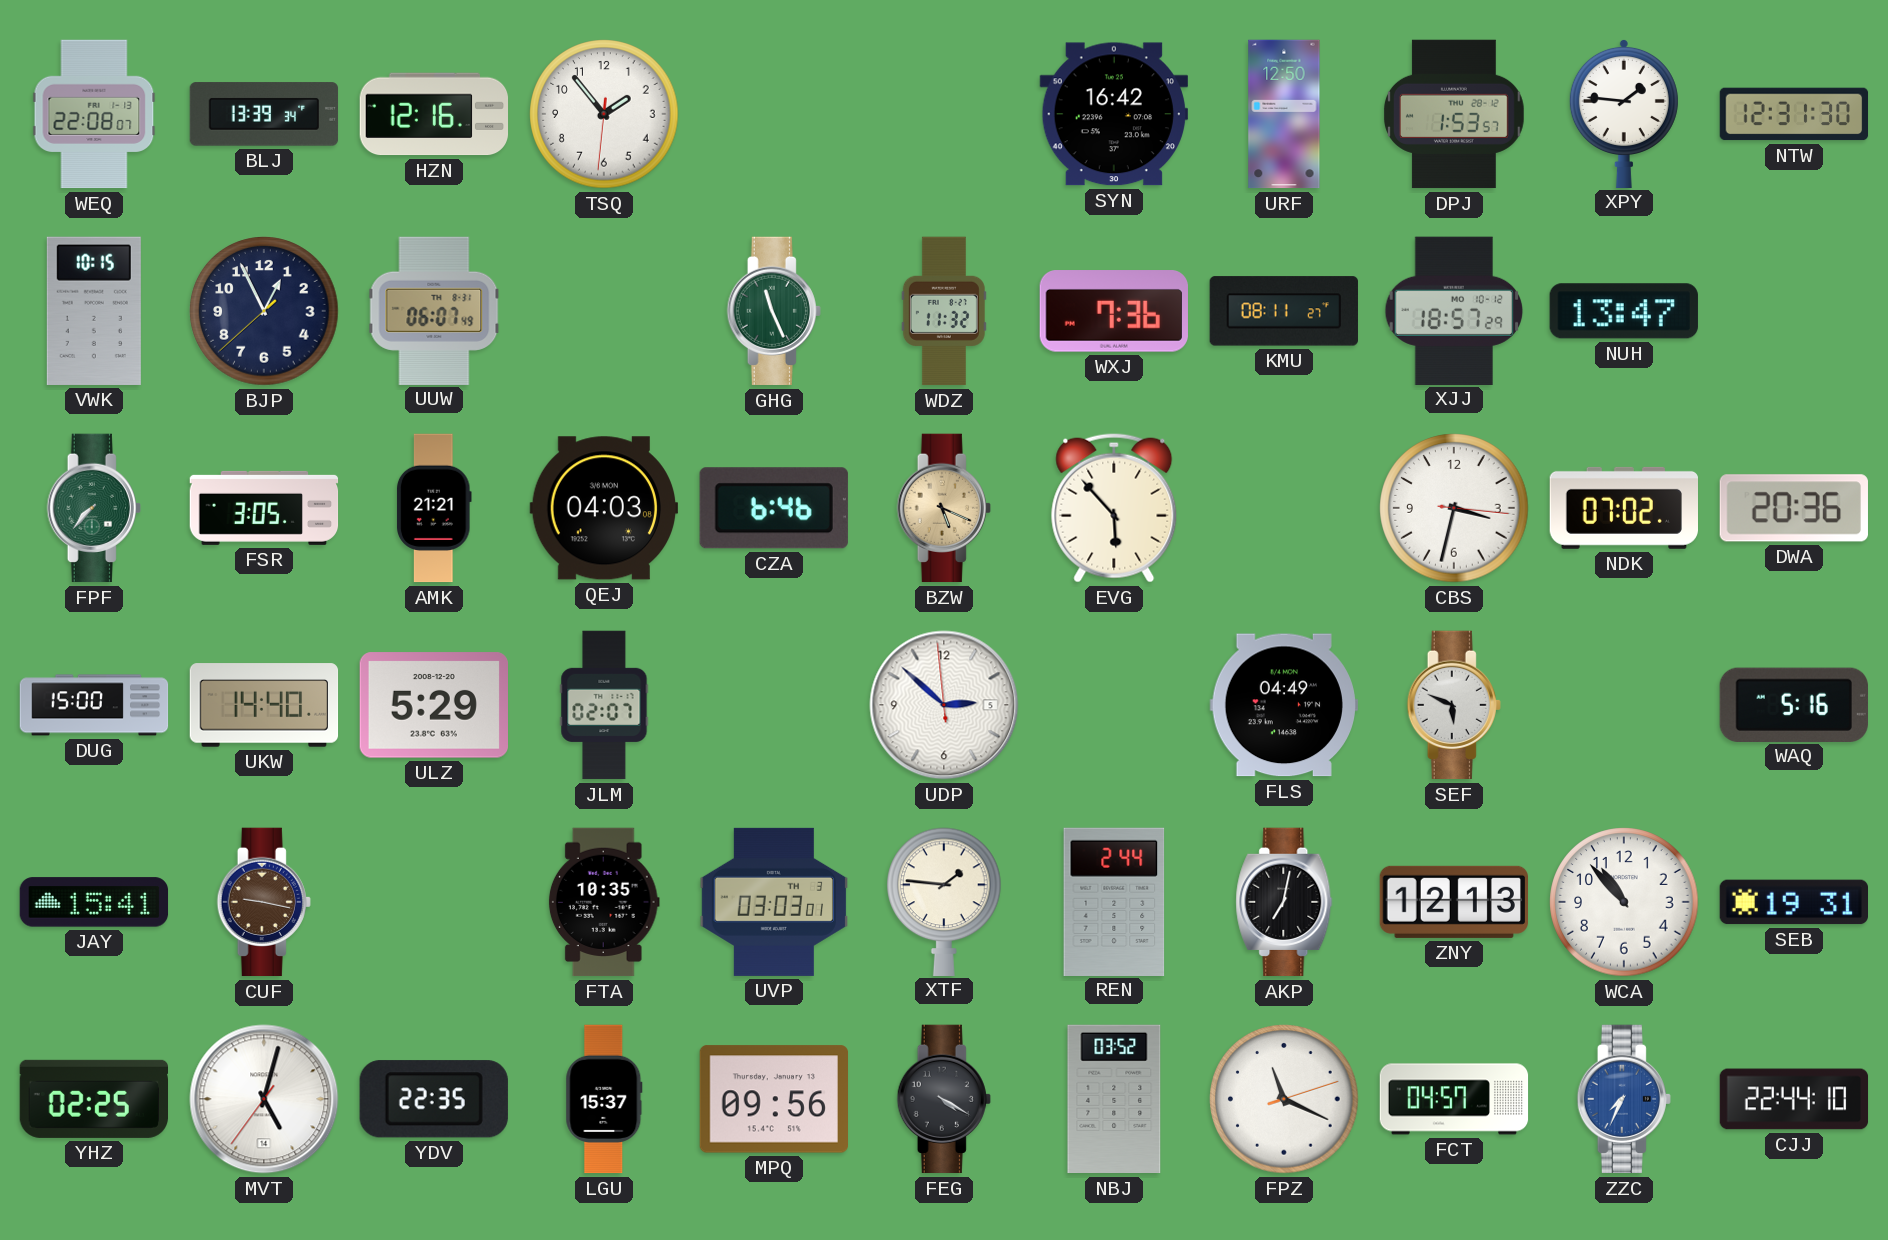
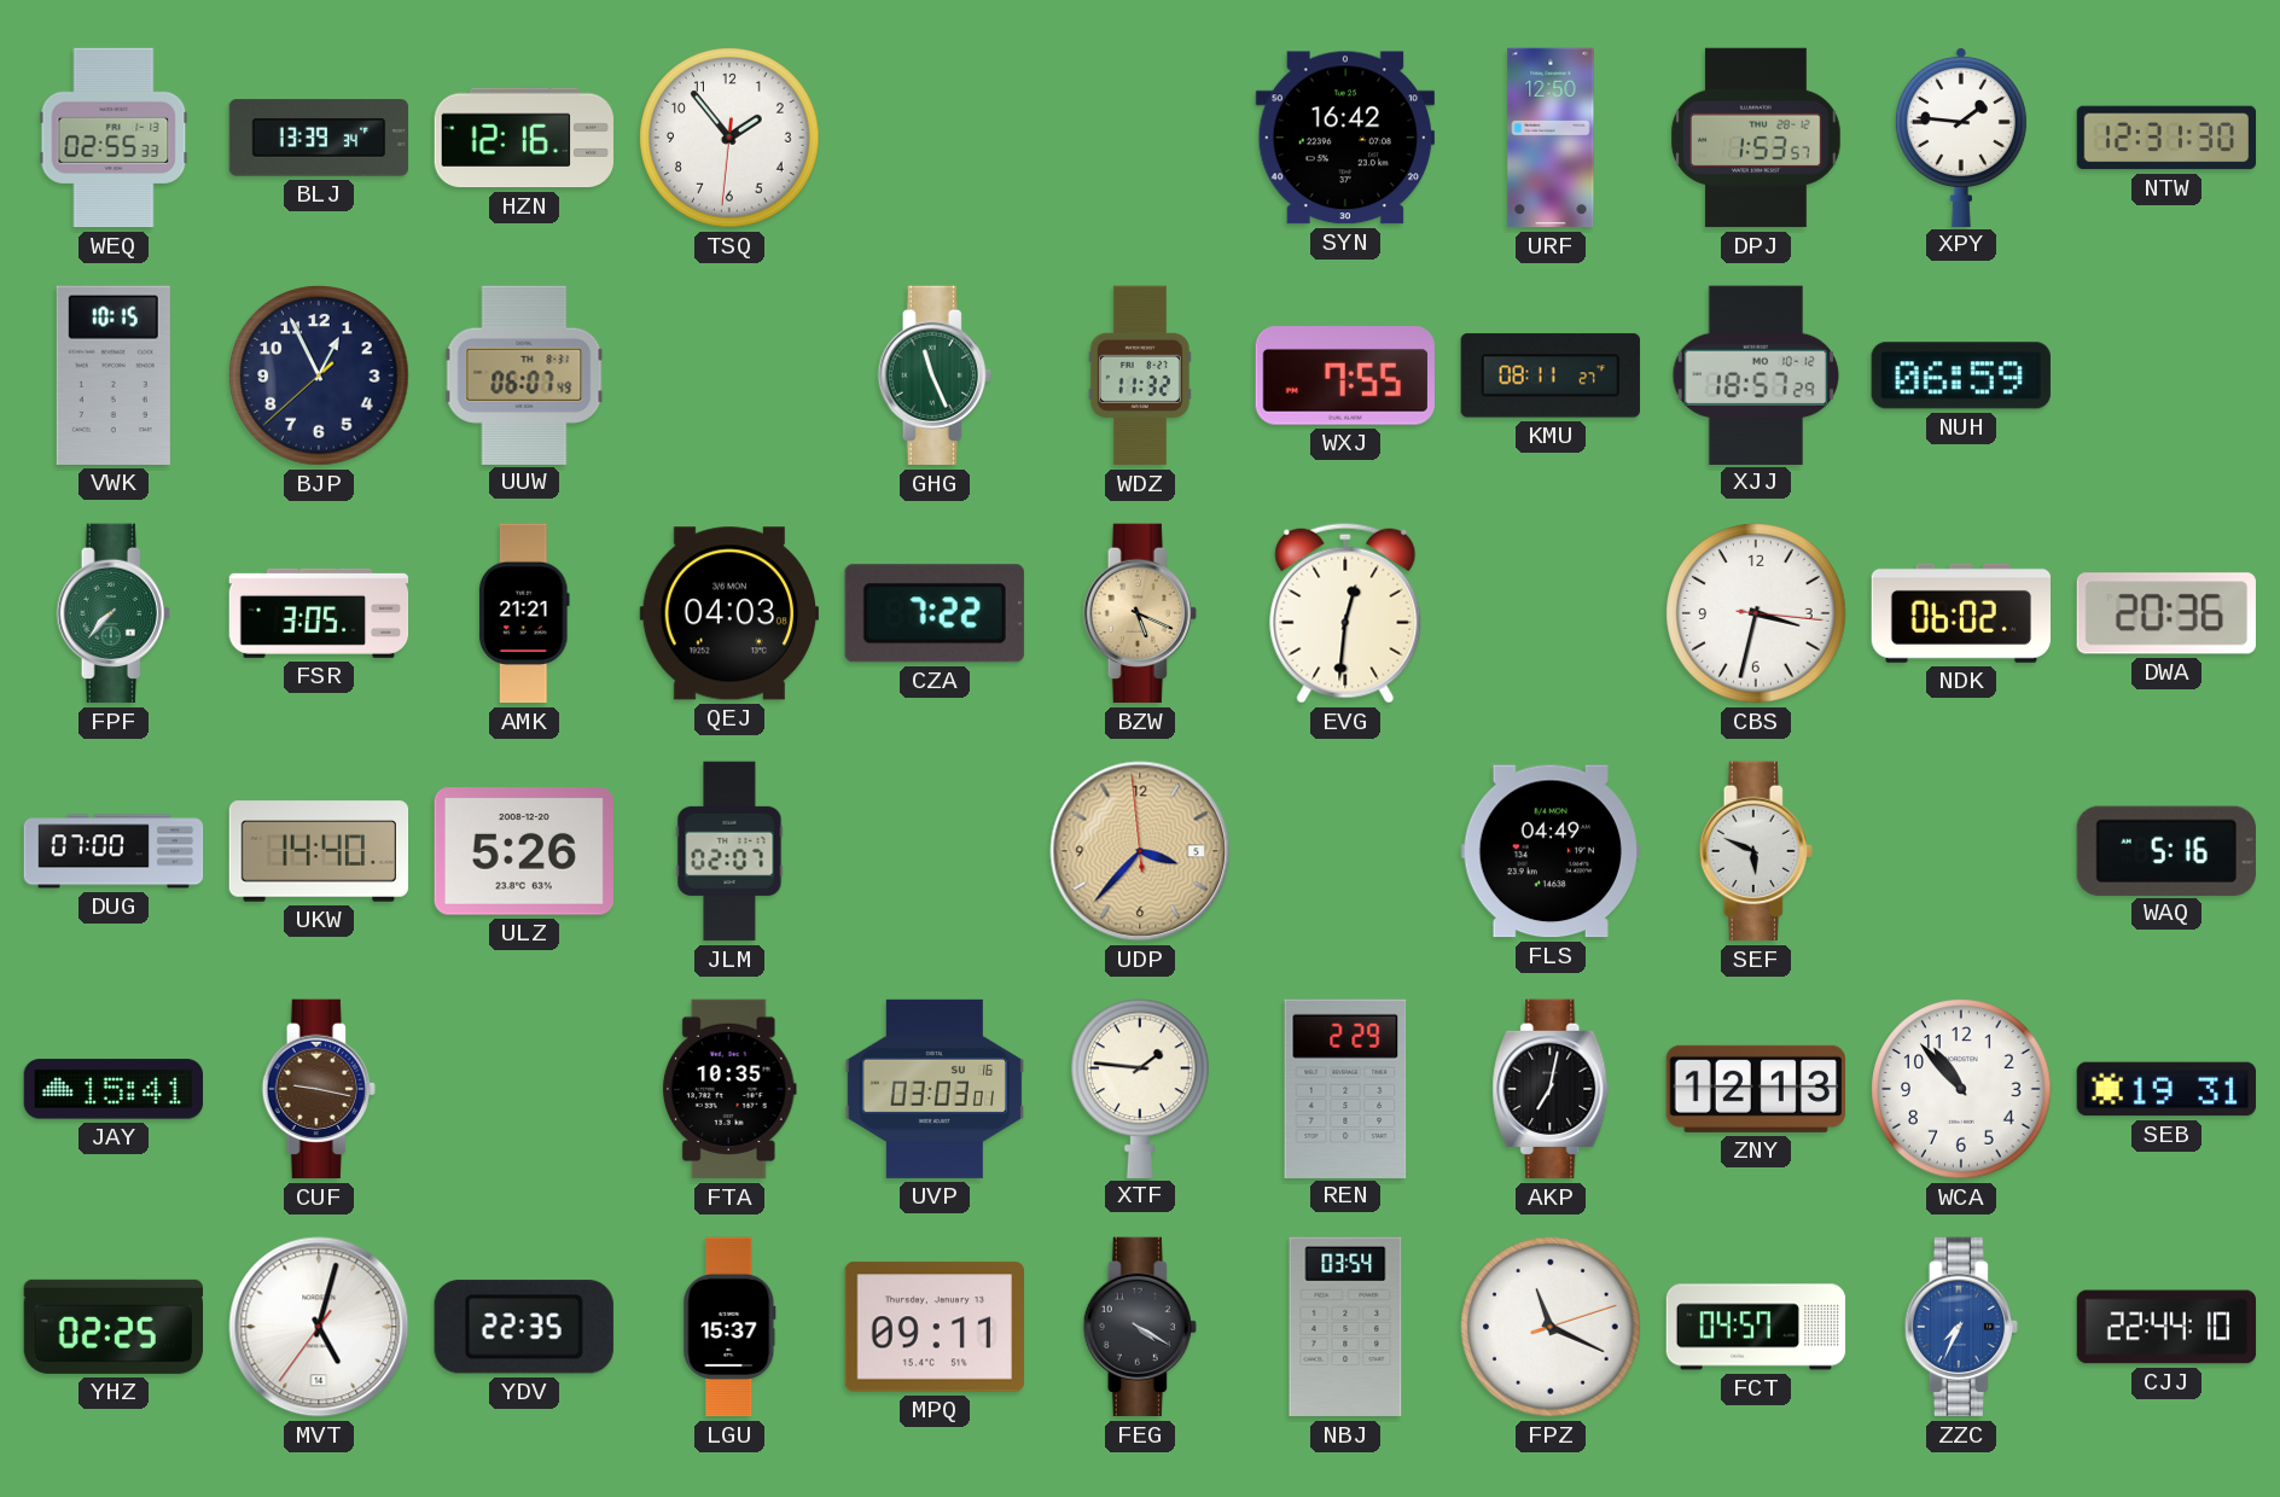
WEQ: 22:08 -> 02:55 (114, 138)
WXJ: 7:36 -> 7:55 (1345, 375)
NUH: 13:47 -> 06:59 (1961, 375)
CZA: 6:46 -> 7:22 (935, 613)
EVG: 5:53 -> 12:31 (1345, 613)
NDK: 07:02 -> 06:02 (1960, 613)
DUG: 15:00 -> 07:00 (114, 851)
ULZ: 5:29 -> 5:26 (523, 851)
UDP: 2:51 -> 3:36 (1140, 851)
UDP dial: white -> champagne (1140, 851)
UVP date: TH 3 -> SU 16 (935, 1089)
REN: 2:44 -> 2:29 (1345, 1088)
MPQ: 09:56 -> 09:11 (933, 1327)
NBJ: 03:52 -> 03:54 (1345, 1327)
